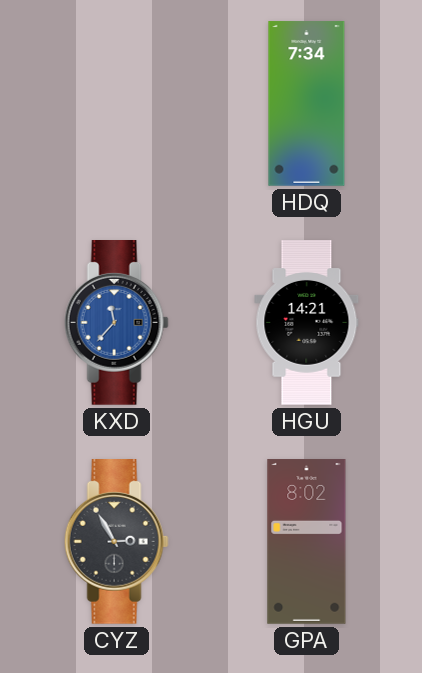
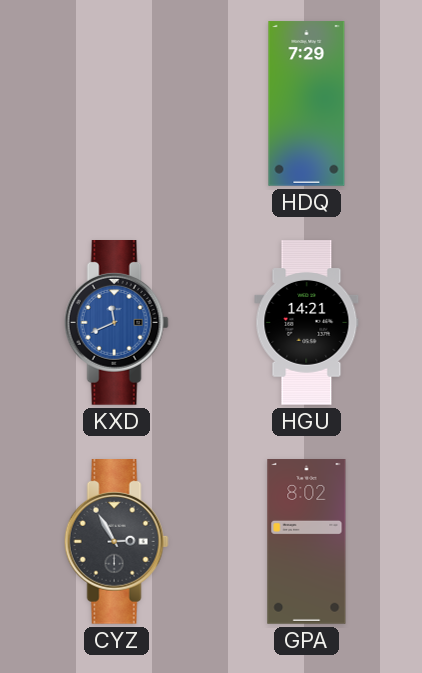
HDQ: 7:34 -> 7:29 (307, 104)
KXD: 11:37 -> 11:41 (116, 323)
